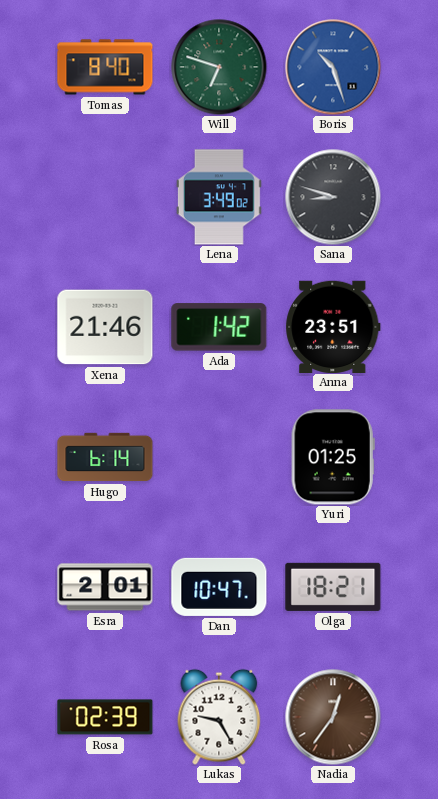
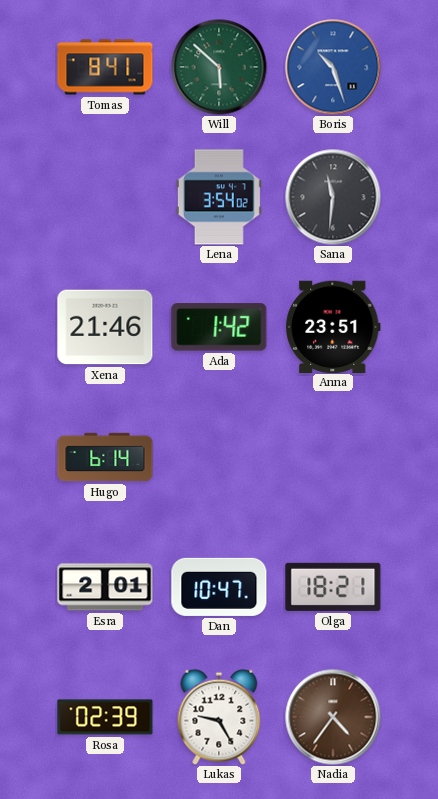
Tomas: 8:40 -> 8:41 (105, 67)
Will: 6:48 -> 5:52 (219, 67)
Lena: 3:49 -> 3:54 (219, 197)
Sana: 8:48 -> 11:31 (333, 197)
Yuri: 01:25 -> none (333, 457)
Nadia: 12:36 -> 4:36 (333, 717)
